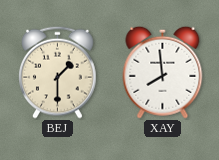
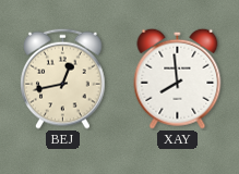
BEJ: 1:30 -> 12:43 (63, 78)
